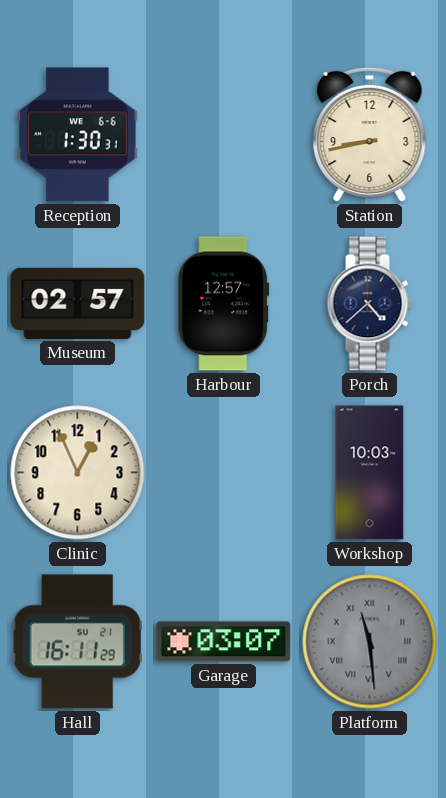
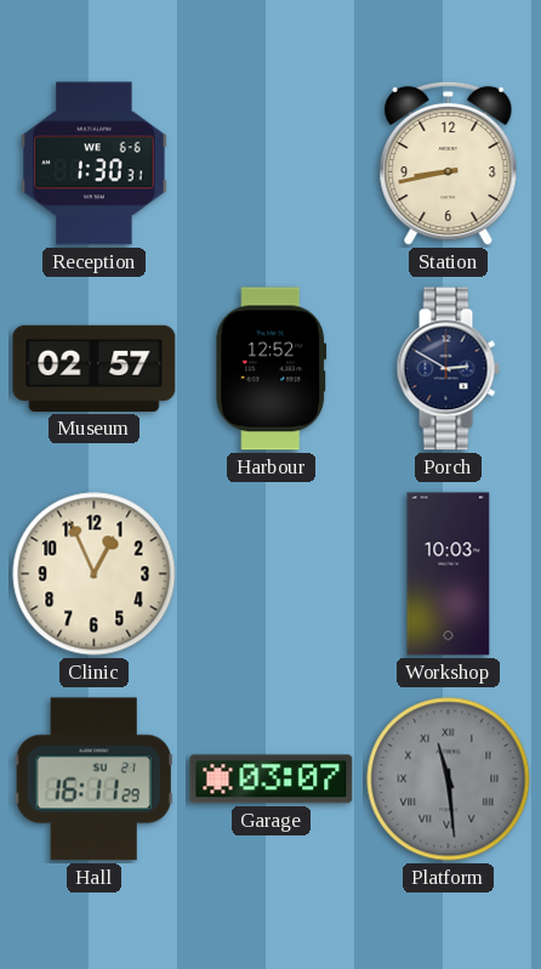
Harbour: 12:57 -> 12:52 (272, 369)
Porch: 4:38 -> 2:50 (448, 369)
